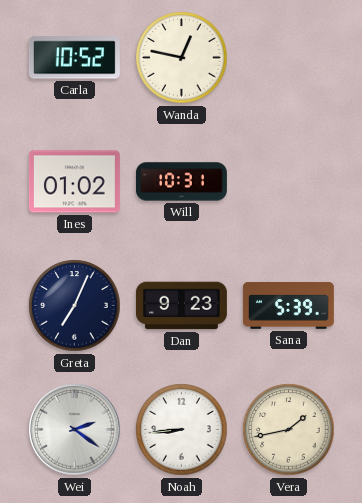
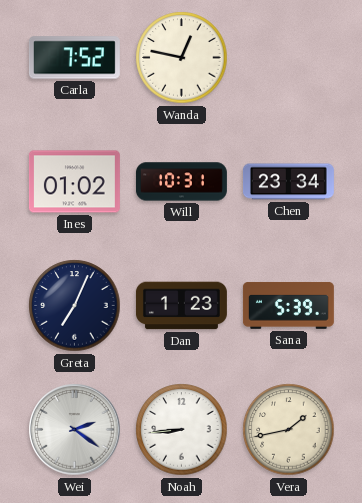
Carla: 10:52 -> 7:52 (74, 58)
Chen: none -> 23:34 (288, 182)
Dan: 9:23 -> 1:23 (181, 306)
